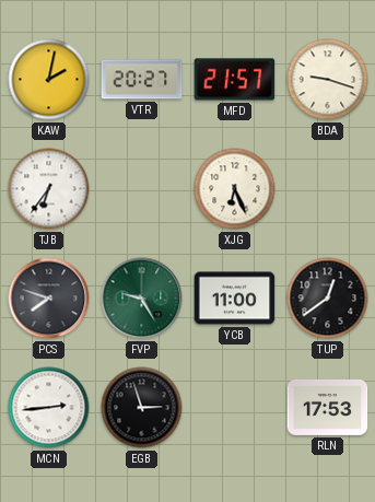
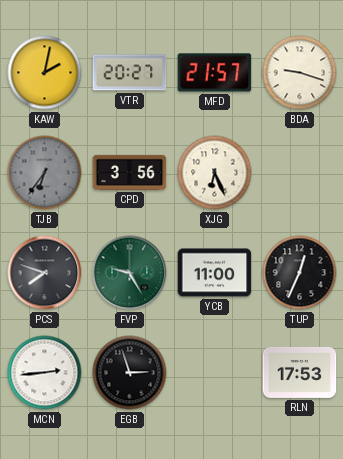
TJB dial: white -> grey (45, 173)
CPD: none -> 3:56 (130, 172)
TUP: 12:39 -> 12:34 (300, 273)
